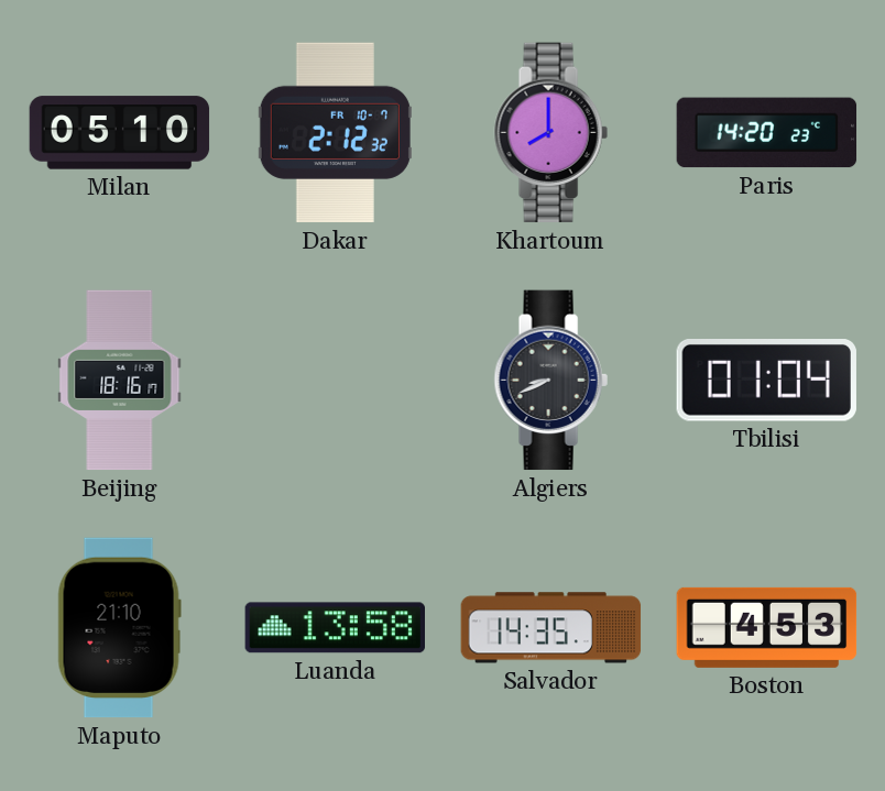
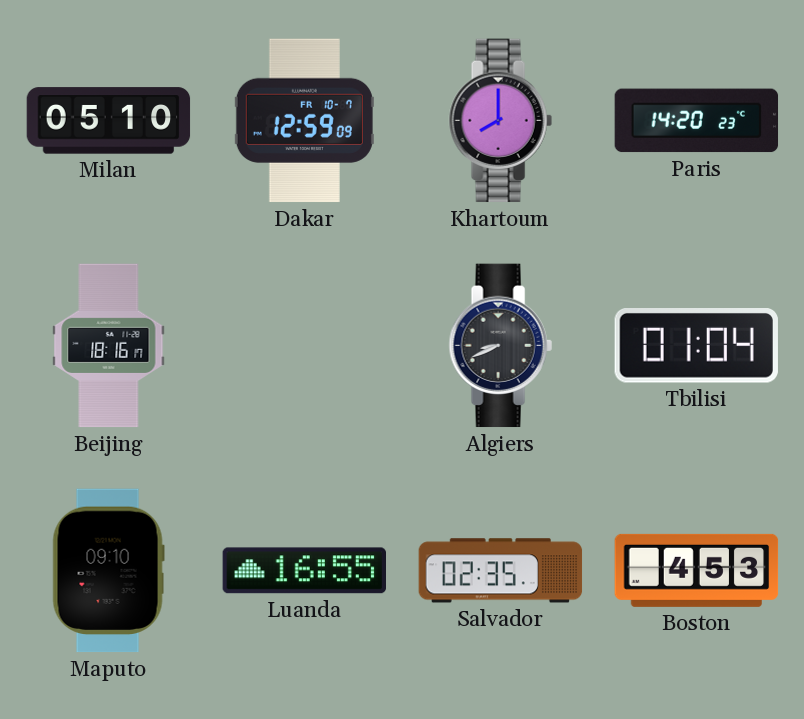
Dakar: 2:12 -> 12:59 (304, 121)
Maputo: 21:10 -> 09:10 (108, 571)
Luanda: 13:58 -> 16:55 (304, 571)
Salvador: 14:35 -> 02:35 (501, 571)
